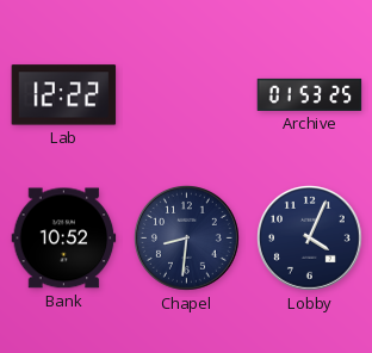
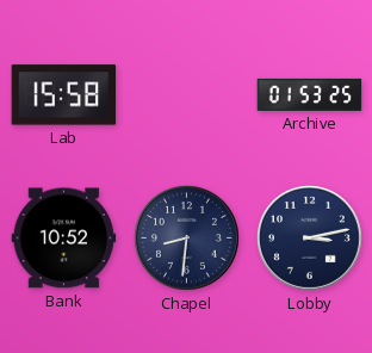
Lab: 12:22 -> 15:58 (64, 95)
Lobby: 4:04 -> 3:13 (310, 239)
